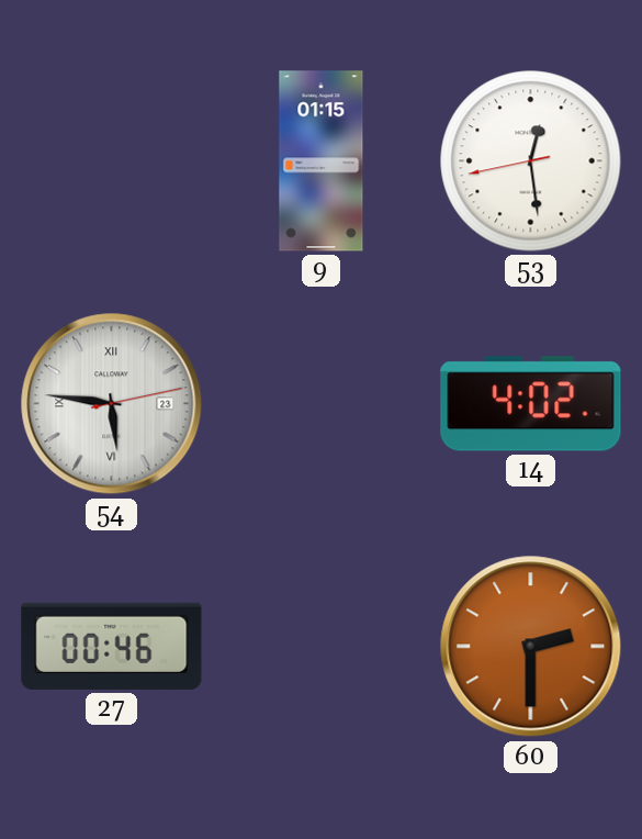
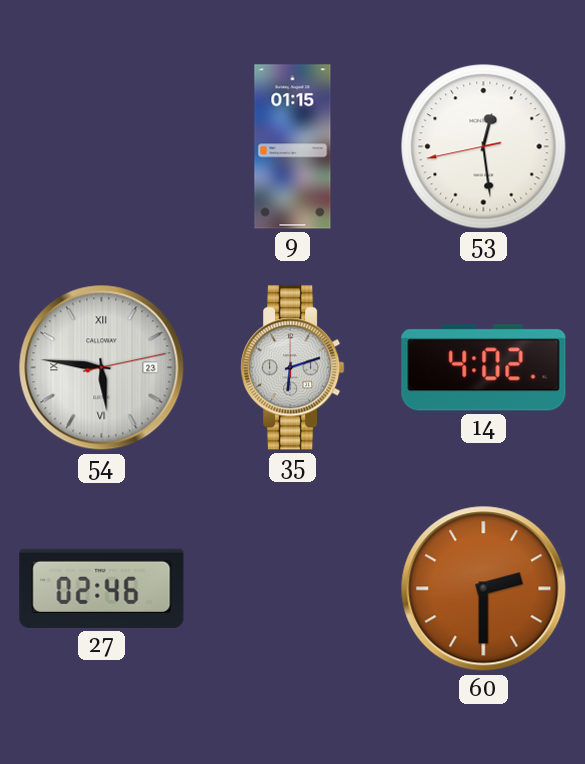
35: none -> 6:12 (293, 368)
27: 00:46 -> 02:46 (102, 588)
